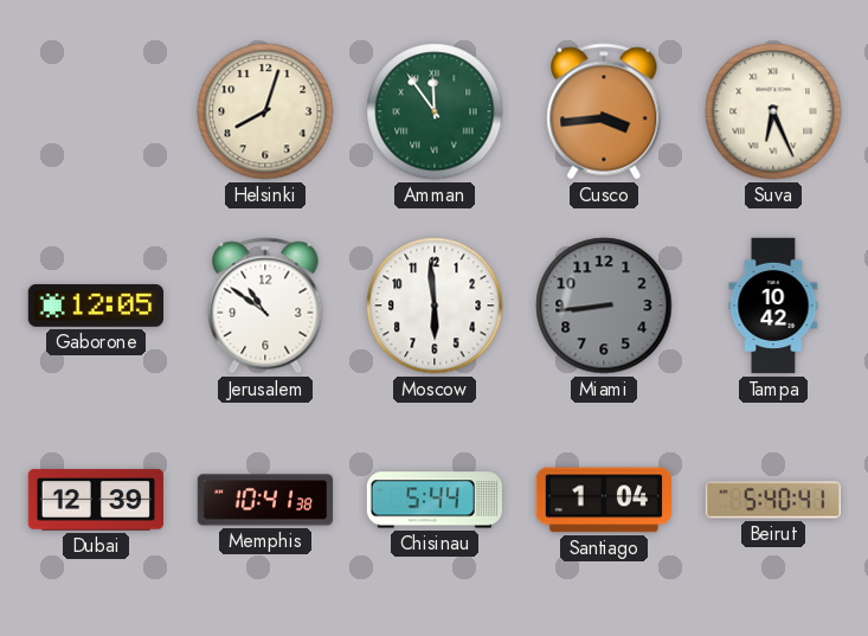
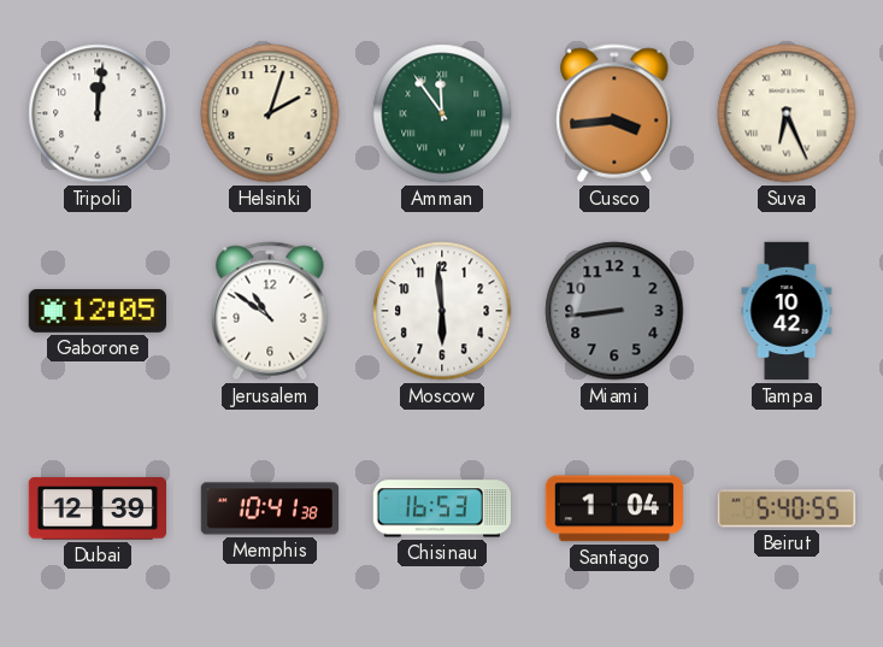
Tripoli: none -> 12:01 (98, 113)
Helsinki: 8:03 -> 2:03 (270, 113)
Chisinau: 5:44 -> 16:53 (441, 508)
Beirut: 5:40:41 -> 5:40:55 (785, 508)
